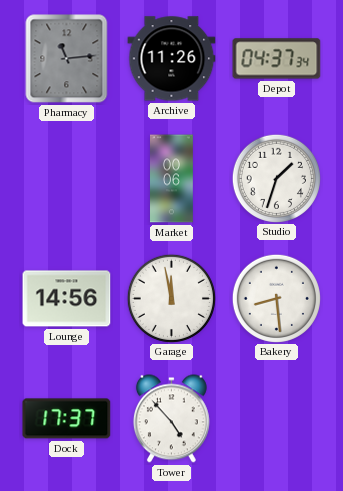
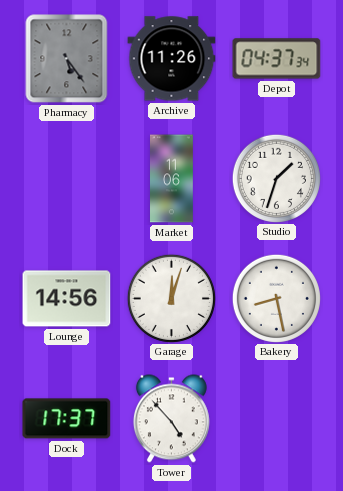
Pharmacy: 11:14 -> 5:24 (67, 59)
Market: 00:06 -> 11:06 (172, 179)
Garage: 11:58 -> 12:03 (171, 298)
Bakery: 8:29 -> 8:28 (276, 298)
